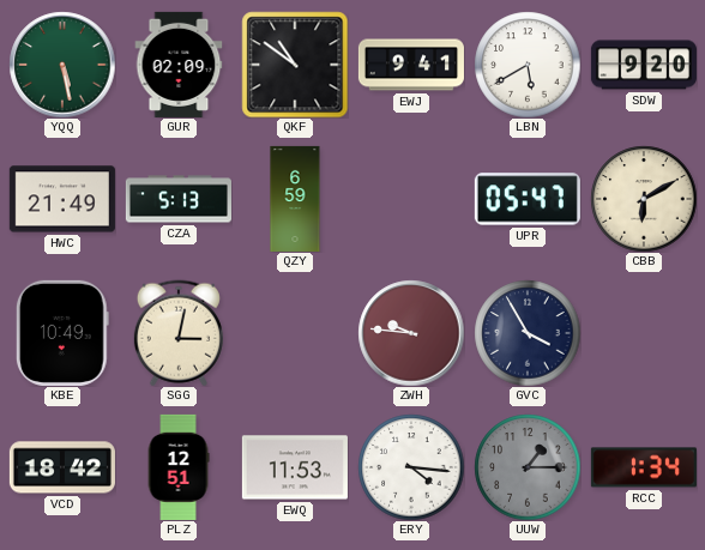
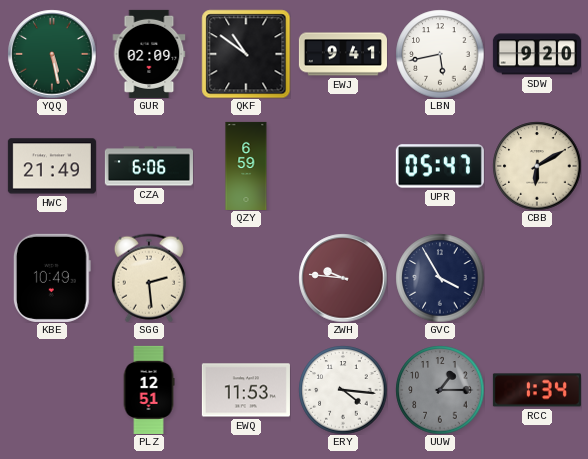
LBN: 5:40 -> 5:43 (440, 54)
CZA: 5:13 -> 6:06 (149, 166)
SGG: 3:02 -> 2:29 (149, 278)
VCD: 18:42 -> none (62, 467)
